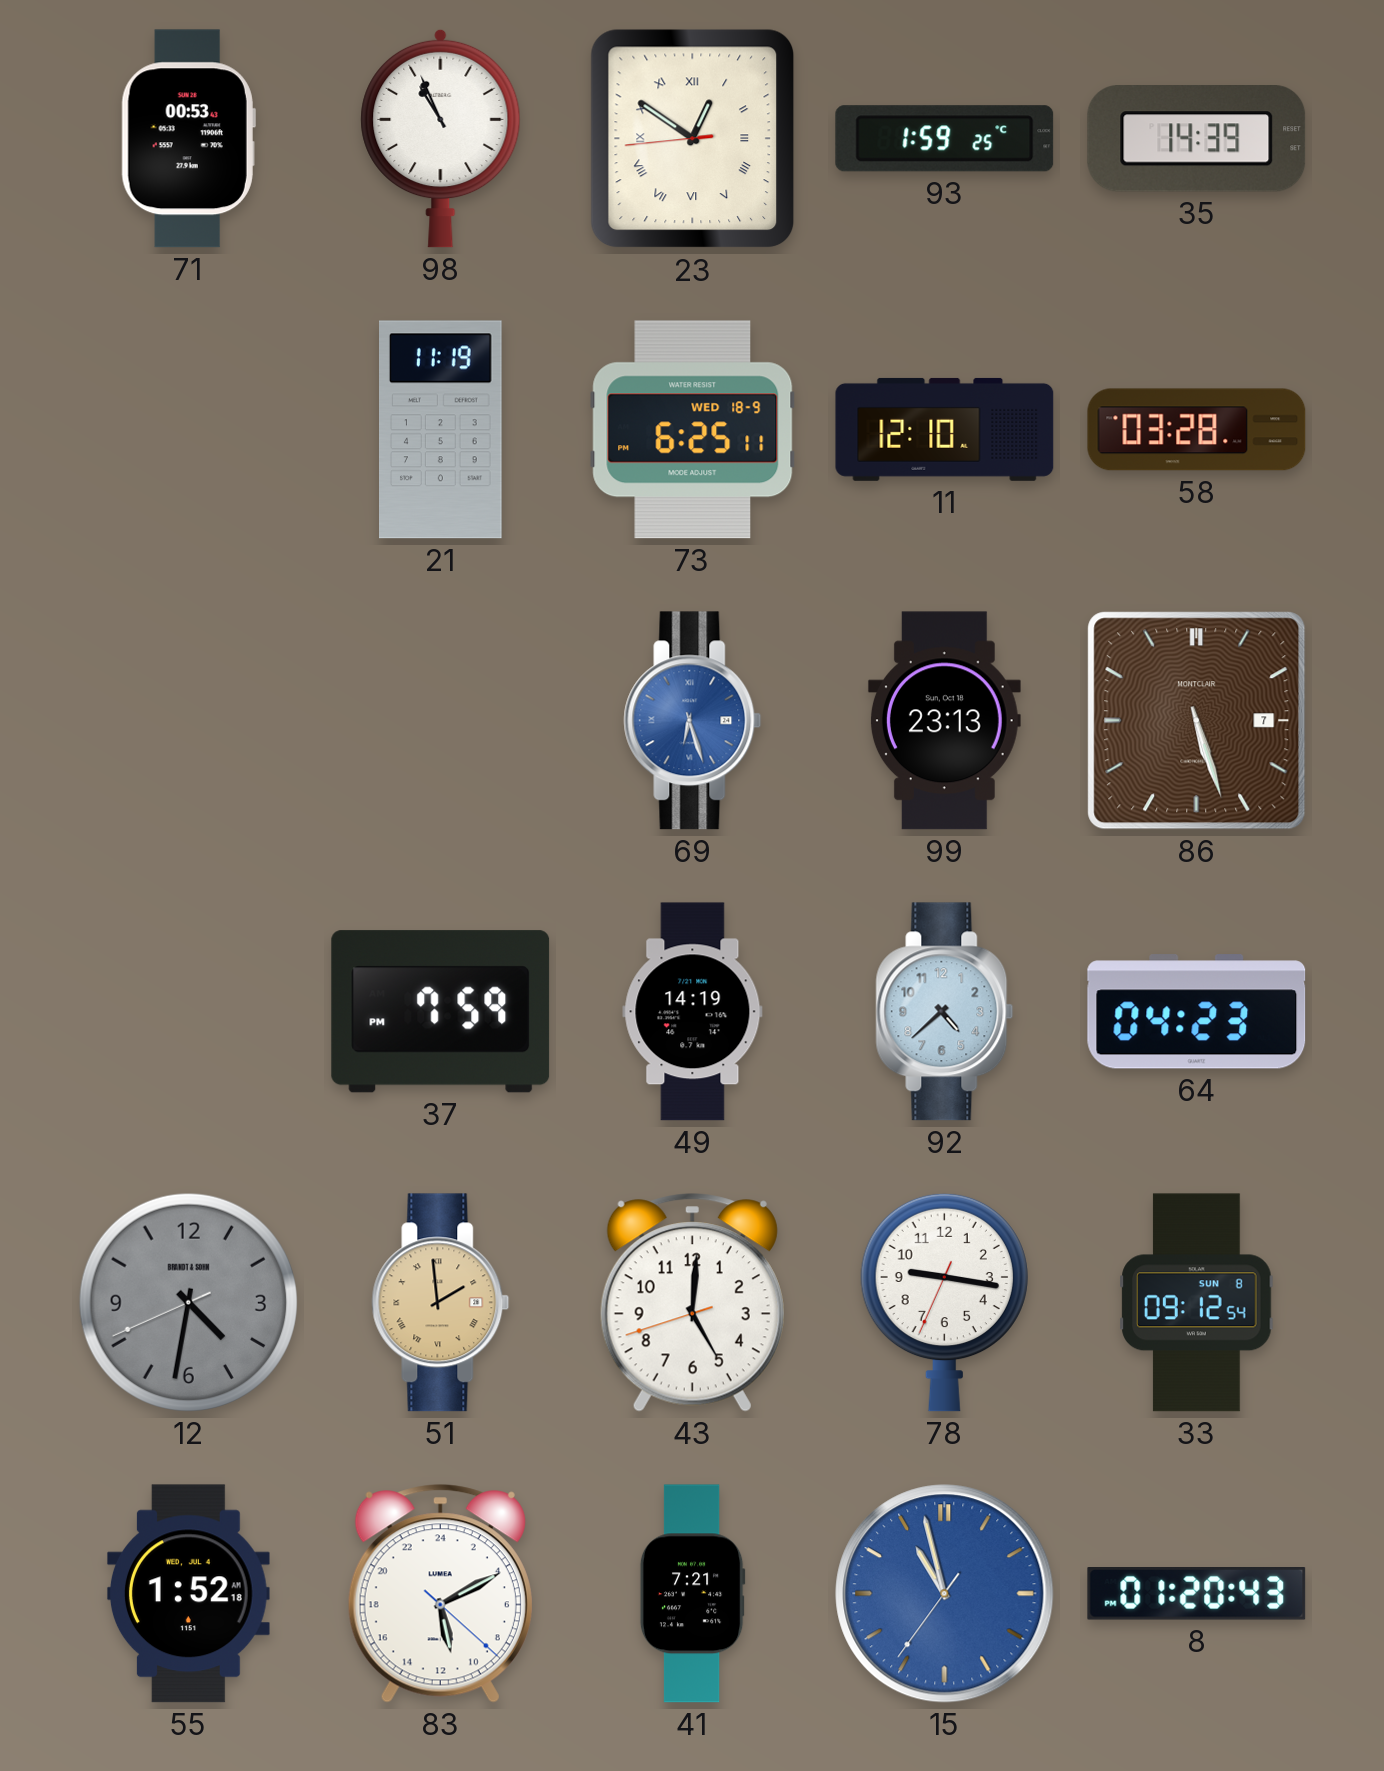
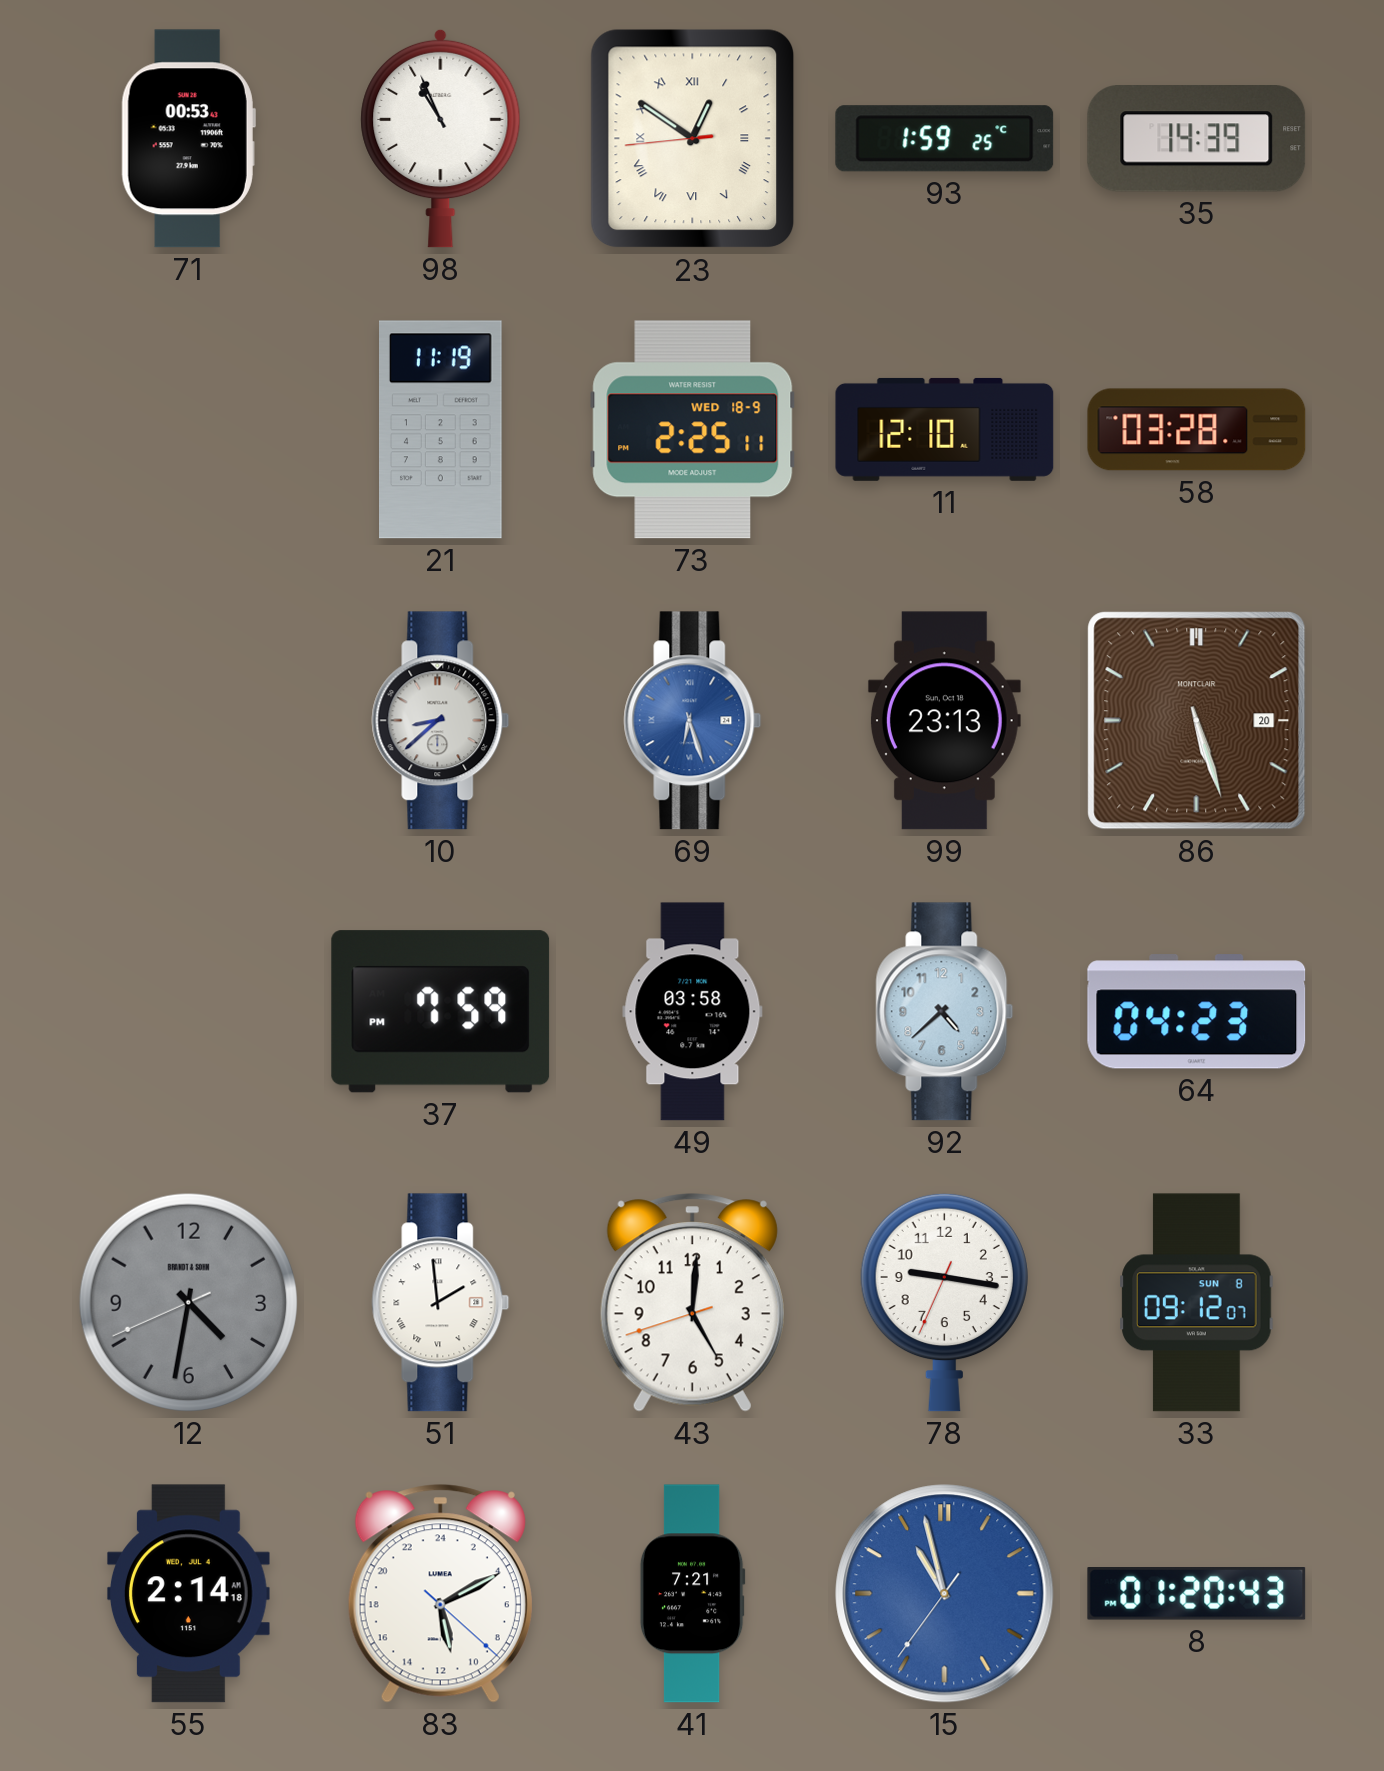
73: 6:25 -> 2:25 (693, 430)
10: none -> 8:38 (441, 721)
86 date: 7 -> 20 (1197, 721)
49: 14:19 -> 03:58 (693, 1012)
51 dial: champagne -> white (441, 1303)
33: 09:12:54 -> 09:12:07 (1197, 1303)
55: 1:52 -> 2:14 (188, 1594)
